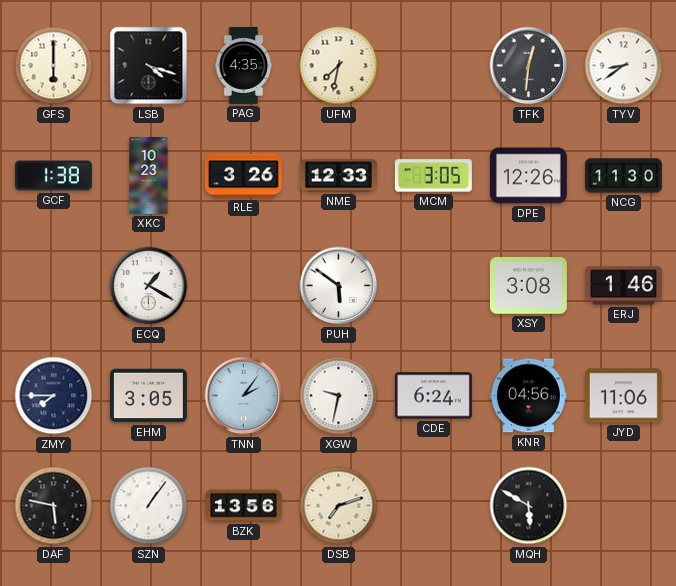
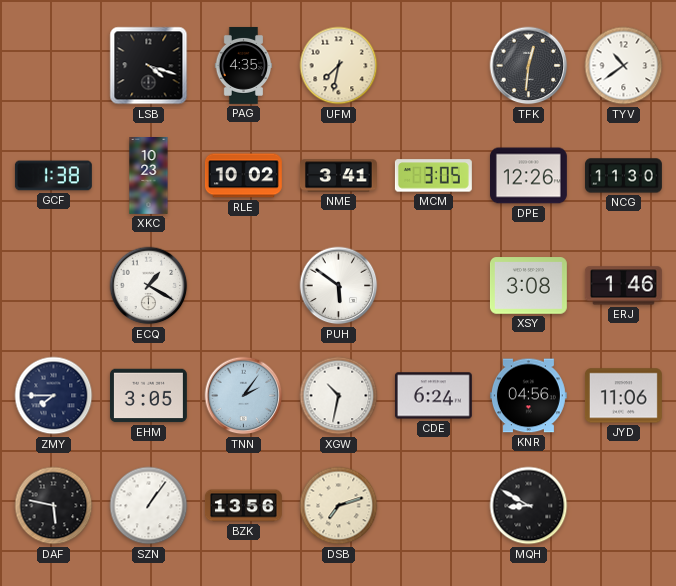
GFS: 6:00 -> none (54, 66)
TYV: 8:39 -> 10:39 (624, 66)
RLE: 3:26 -> 10:02 (243, 176)
NME: 12:33 -> 3:41 (338, 176)
XGW: 9:32 -> 10:32 (339, 396)
MQH: 5:50 -> 8:50 (529, 506)
